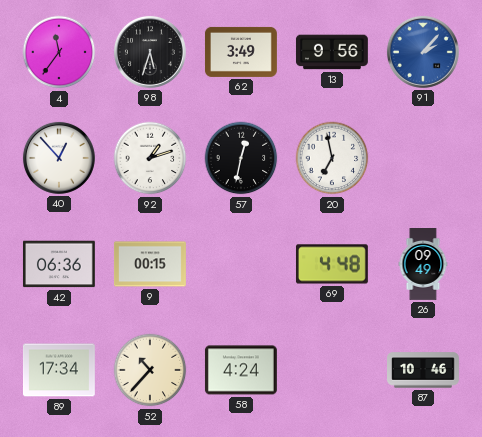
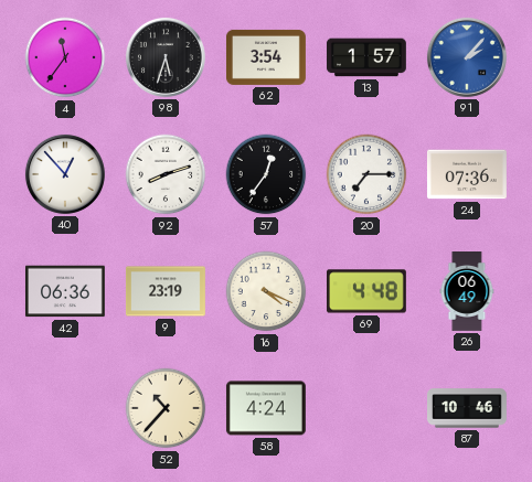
62: 3:49 -> 3:54 (266, 57)
13: 9:56 -> 1:57 (366, 57)
92: 1:12 -> 8:12 (166, 174)
57: 12:32 -> 12:36 (266, 174)
20: 6:58 -> 7:15 (366, 174)
24: none -> 07:36 (467, 174)
9: 00:15 -> 23:19 (166, 291)
16: none -> 4:19 (266, 291)
26: 09:49 -> 06:49 (467, 292)
89: 17:34 -> none (59, 370)
